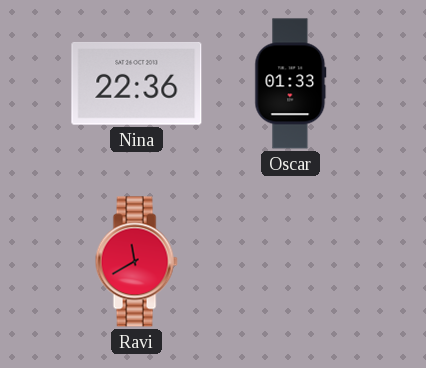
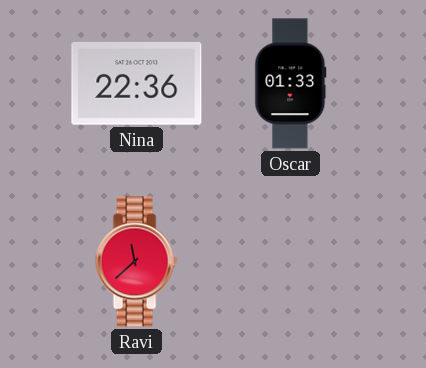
Ravi: 11:40 -> 11:38 (136, 262)
